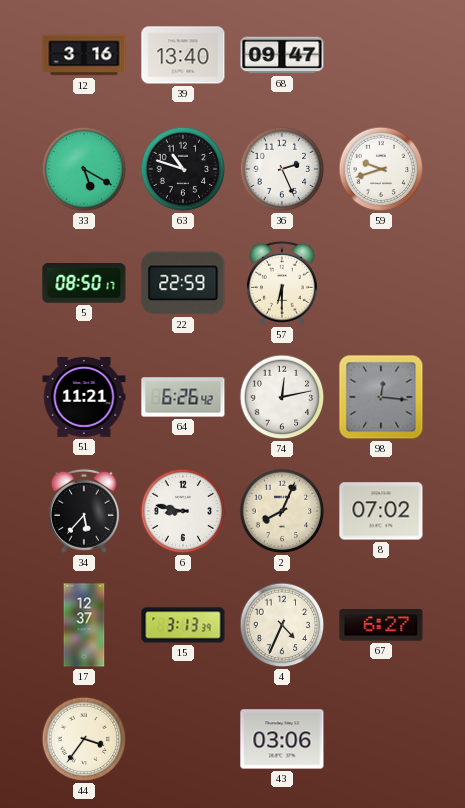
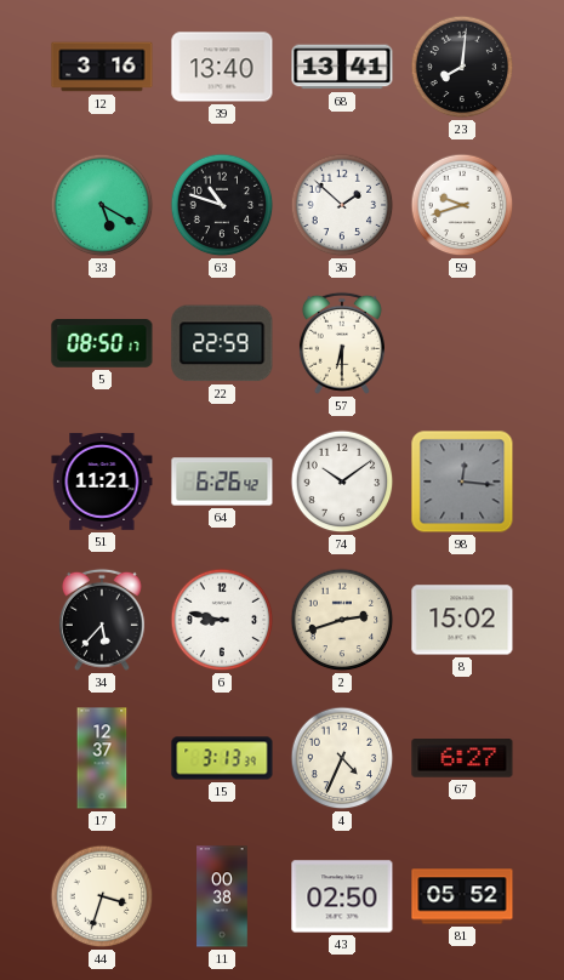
68: 09:47 -> 13:41 (342, 67)
23: none -> 8:01 (462, 67)
36: 2:26 -> 1:52 (342, 205)
74: 12:13 -> 10:09 (342, 482)
2: 8:04 -> 2:42 (342, 620)
8: 07:02 -> 15:02 (462, 620)
44: 3:36 -> 3:33 (102, 896)
11: none -> 00:38 (222, 896)
43: 03:06 -> 02:50 (342, 896)
81: none -> 05:52 (462, 896)
